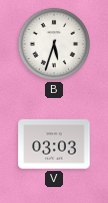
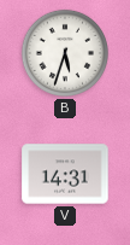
V: 03:03 -> 14:31 (65, 174)
